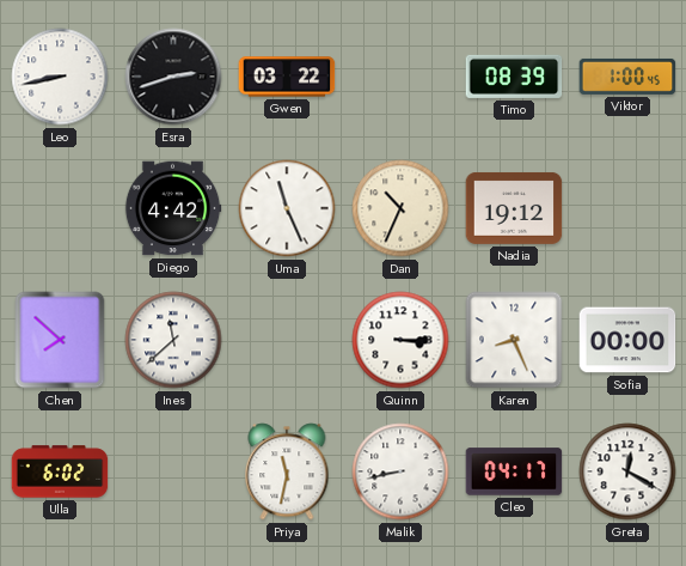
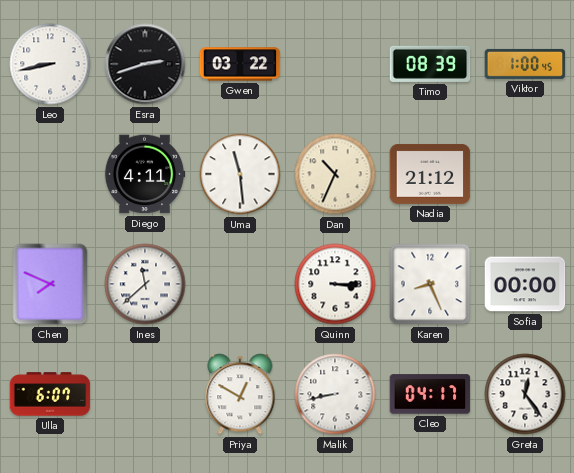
Diego: 4:42 -> 4:11 (145, 174)
Uma: 11:26 -> 11:29 (240, 174)
Nadia: 19:12 -> 21:12 (430, 174)
Chen: 7:52 -> 7:49 (50, 284)
Ulla: 6:02 -> 6:07 (50, 394)
Priya: 11:32 -> 12:50 (240, 394)
Greta: 12:20 -> 12:24 (525, 394)
